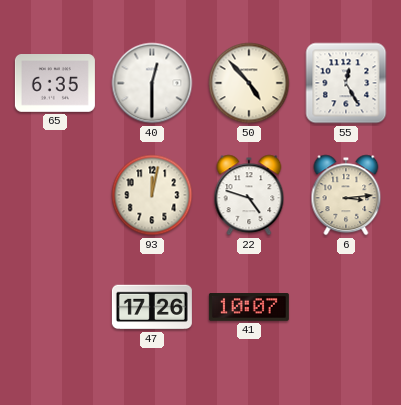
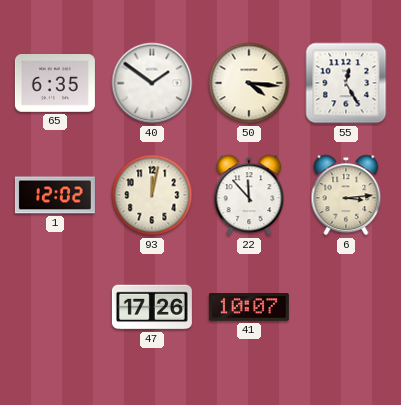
40: 12:30 -> 1:51 (152, 83)
50: 4:53 -> 4:16 (249, 83)
1: none -> 12:02 (55, 195)
22: 4:48 -> 11:53 (249, 195)
